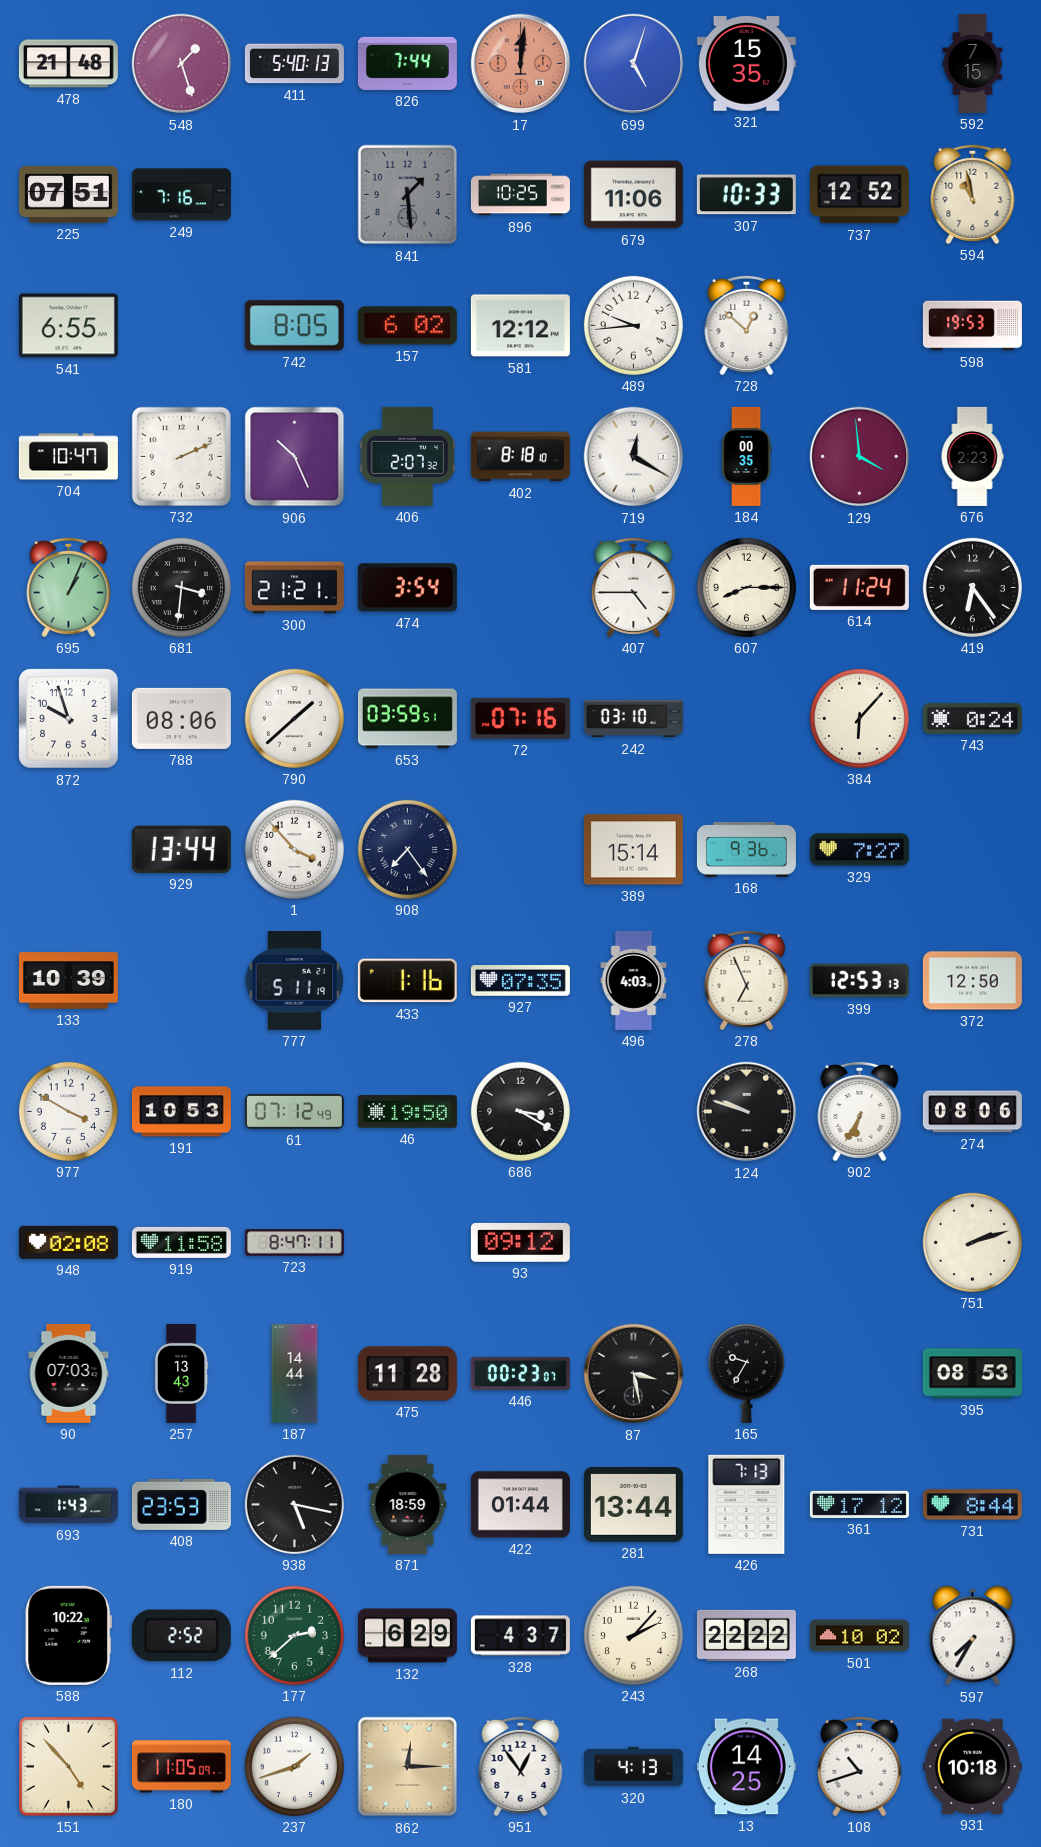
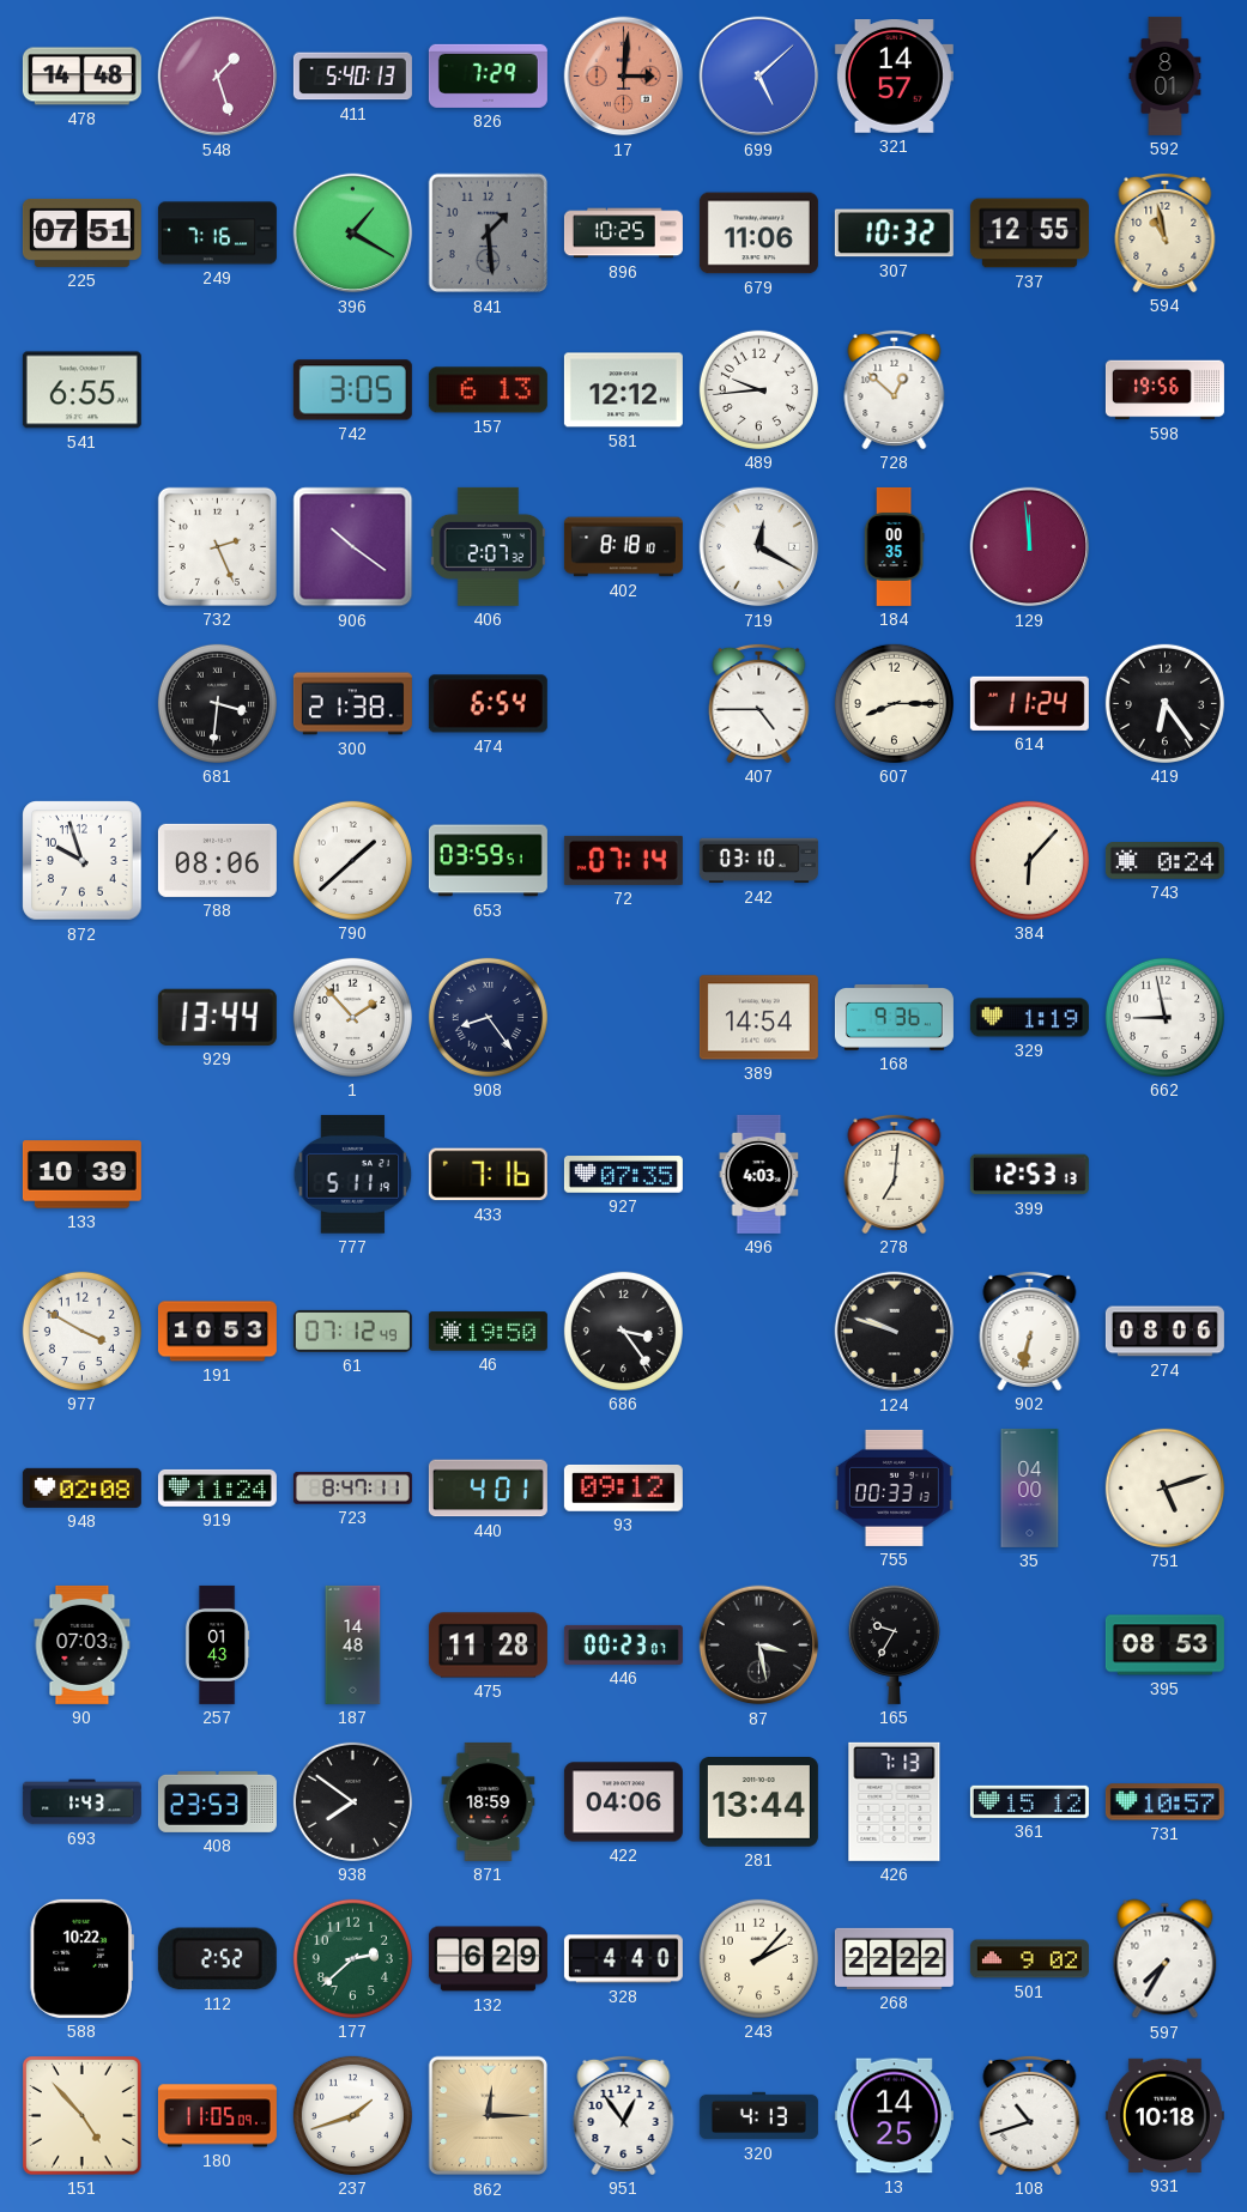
478: 21:48 -> 14:48 (81, 77)
826: 7:44 -> 7:29 (488, 75)
17: 12:01 -> 3:01 (624, 77)
699: 5:03 -> 5:08 (759, 77)
321: 15:35 -> 14:57 (894, 77)
592: 7:15 -> 8:01 (1166, 75)
396: none -> 1:20 (353, 234)
307: 10:33 -> 10:32 (894, 234)
737: 12:52 -> 12:55 (1029, 234)
742: 8:05 -> 3:05 (352, 390)
157: 6:02 -> 6:13 (488, 390)
598: 19:53 -> 19:56 (1164, 390)
704: 10:47 -> none (68, 457)
732: 2:11 -> 2:26 (217, 546)
906: 10:26 -> 10:21 (353, 547)
129: 3:59 -> 11:59 (1030, 547)
676: 2:23 -> none (972, 456)
695: 1:04 -> none (69, 587)
300: 21:21 -> 21:38 (352, 704)
474: 3:54 -> 6:54 (488, 704)
72: 07:16 -> 07:14 (623, 860)
1: 3:53 -> 1:53 (352, 1017)
908: 7:24 -> 8:24 (488, 1017)
389: 15:14 -> 14:54 (758, 1018)
329: 7:27 -> 1:19 (1029, 1018)
662: none -> 8:58 (1164, 1017)
433: 1:16 -> 7:16 (488, 1175)
278: 6:56 -> 7:01 (895, 1174)
372: 12:50 -> none (972, 981)
686: 3:20 -> 3:24 (623, 1331)
902: 6:35 -> 6:32 (1030, 1331)
919: 11:58 -> 11:24 (217, 1487)
440: none -> 4:01 (488, 1489)
755: none -> 00:33 (894, 1487)
35: none -> 04:00 (1030, 1487)
751: 2:12 -> 5:12 (1164, 1487)
257: 13:43 -> 01:43 (217, 1644)
187: 14:44 -> 14:48 (353, 1644)
938: 5:17 -> 7:51 (352, 1801)
422: 01:44 -> 04:06 (623, 1802)
361: 17:12 -> 15:12 (1029, 1801)
731: 8:44 -> 10:57 (1164, 1802)
328: 4:37 -> 4:40 (623, 1959)
501: 10:02 -> 9:02 (1029, 1959)
